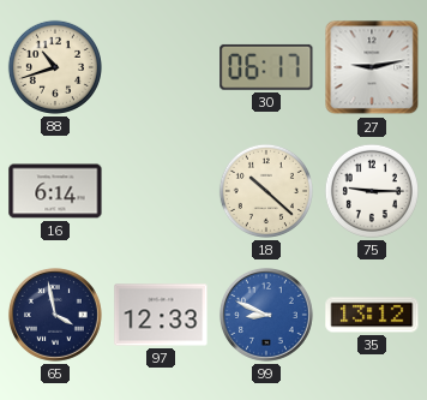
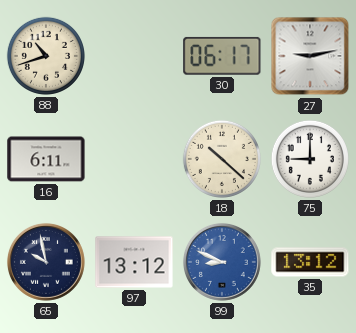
16: 6:14 -> 6:11 (46, 159)
75: 9:15 -> 9:00 (310, 159)
65: 3:58 -> 9:58 (46, 262)
97: 12:33 -> 13:12 (134, 262)
